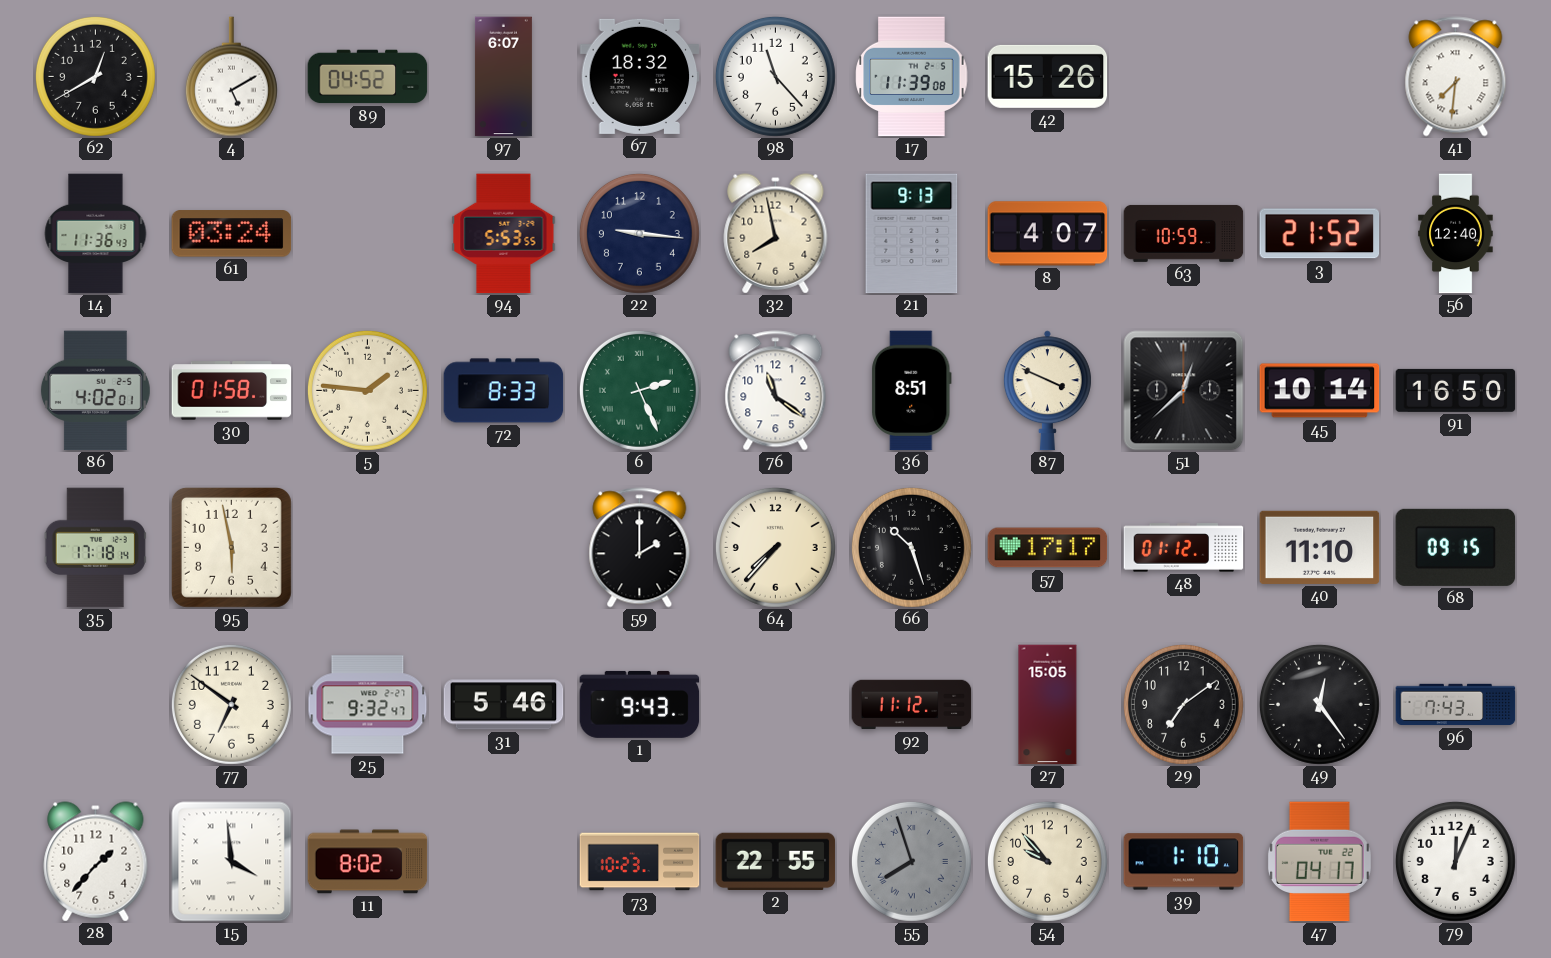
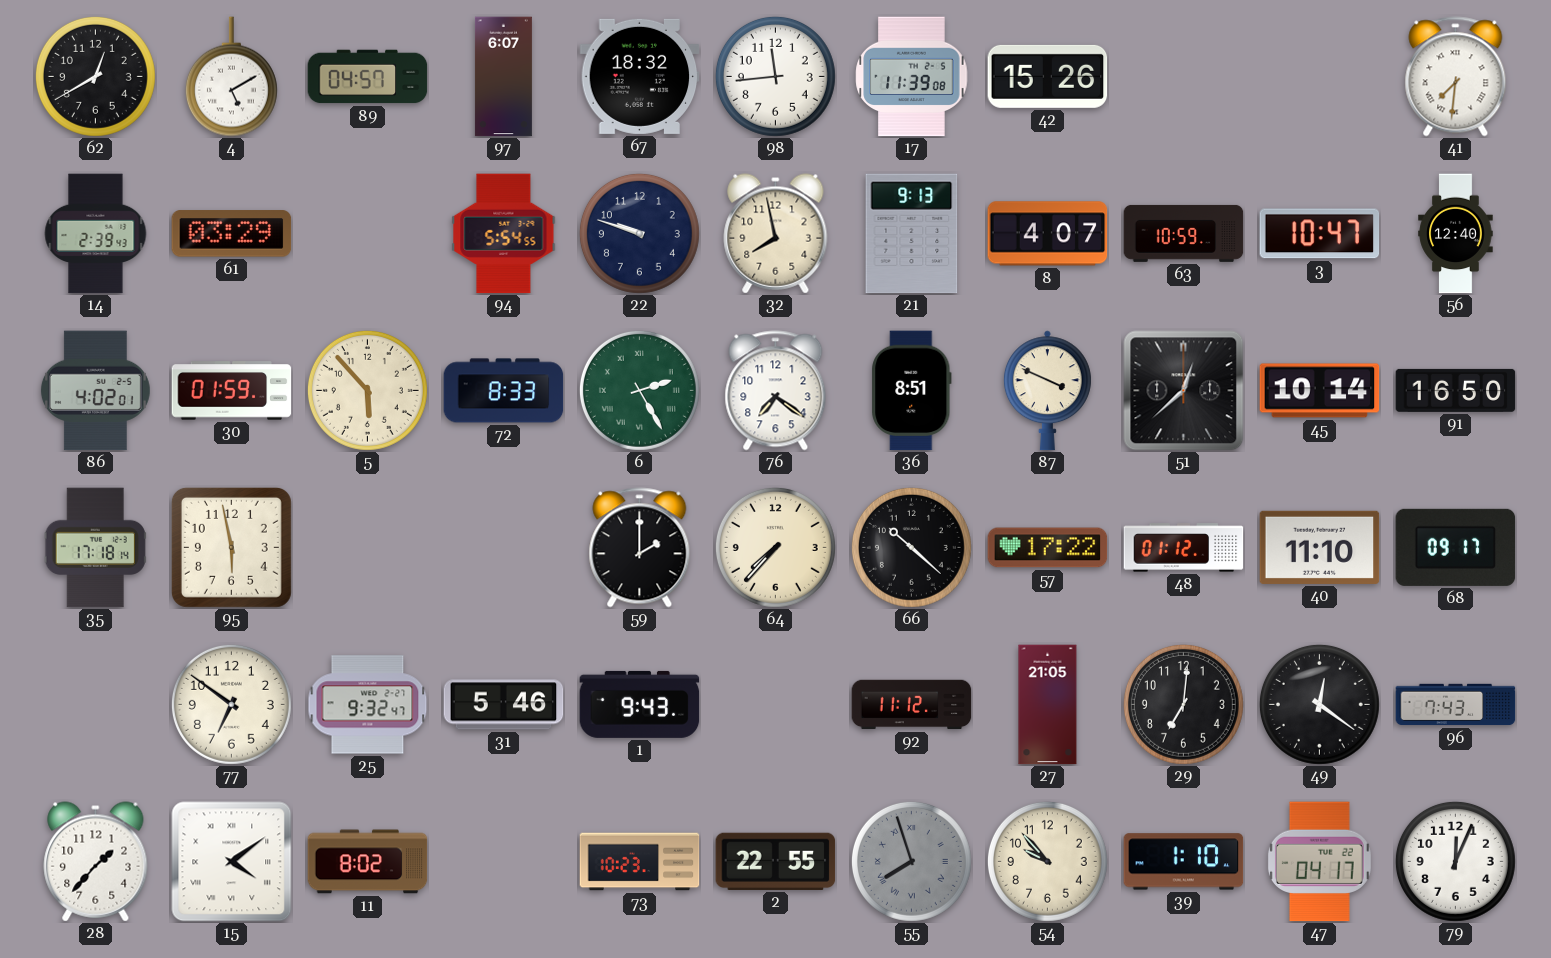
89: 04:52 -> 04:57 (368, 77)
98: 11:23 -> 11:44 (775, 76)
14: 11:36 -> 2:39 (96, 234)
61: 03:24 -> 03:29 (232, 234)
94: 5:53 -> 5:54 (504, 234)
22: 9:16 -> 9:48 (639, 233)
3: 21:52 -> 10:47 (1320, 234)
30: 01:58 -> 01:59 (232, 391)
5: 1:46 -> 5:53 (367, 390)
6: 2:26 -> 2:25 (639, 390)
76: 11:21 -> 7:21 (776, 391)
66: 10:27 -> 10:22 (911, 547)
57: 17:17 -> 17:22 (1048, 548)
68: 09:15 -> 09:17 (1456, 547)
27: 15:05 -> 21:05 (1048, 705)
29: 7:09 -> 7:01 (1183, 704)
49: 12:24 -> 12:21 (1319, 704)
15: 3:59 -> 4:09 (232, 862)
